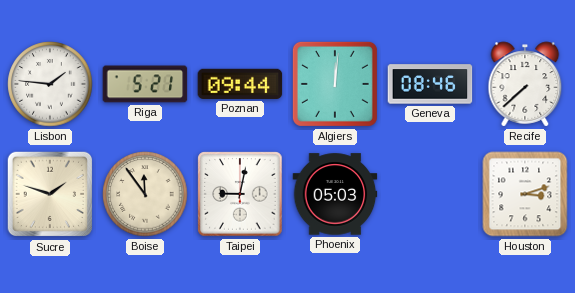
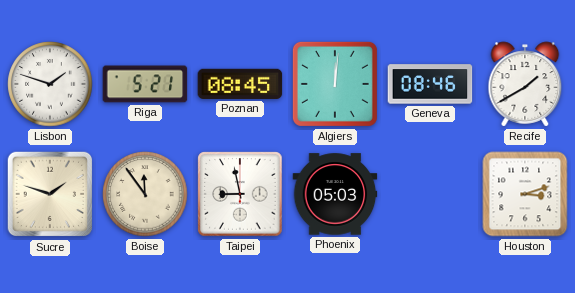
Lisbon: 1:46 -> 1:48 (50, 84)
Poznan: 09:44 -> 08:45 (240, 84)
Recife: 7:38 -> 1:40 (525, 84)
Taipei: 9:02 -> 8:58 (240, 194)
